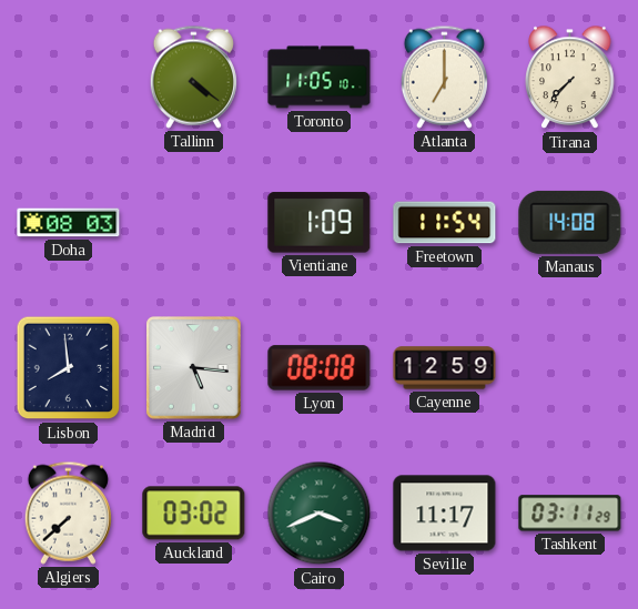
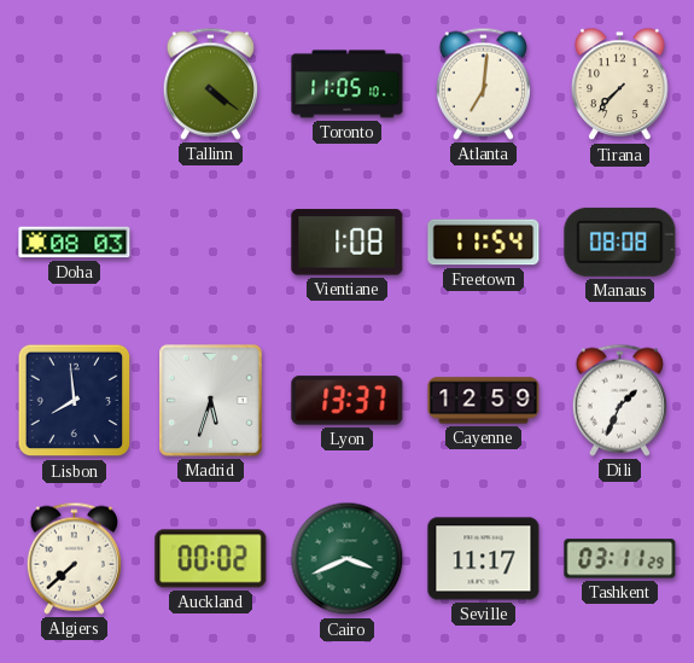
Atlanta: 7:00 -> 7:01 (483, 83)
Vientiane: 1:09 -> 1:08 (348, 243)
Manaus: 14:08 -> 08:08 (620, 242)
Madrid: 5:16 -> 5:33 (211, 401)
Lyon: 08:08 -> 13:37 (348, 401)
Dili: none -> 1:34 (619, 400)
Auckland: 03:02 -> 00:02 (211, 559)
